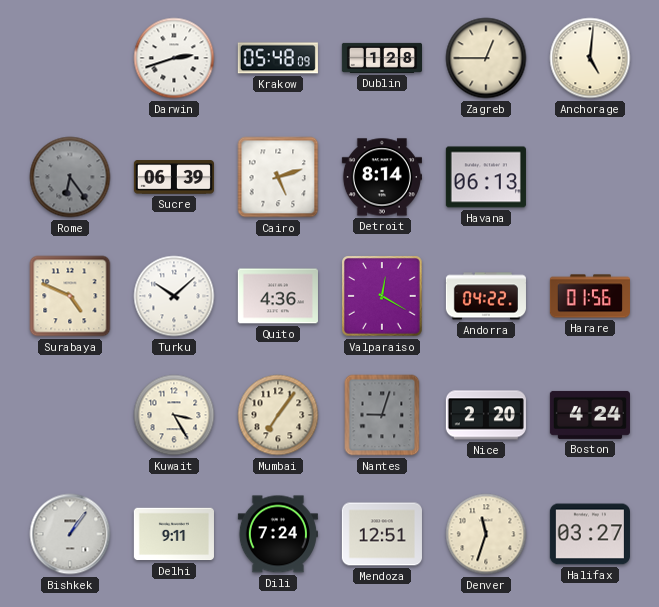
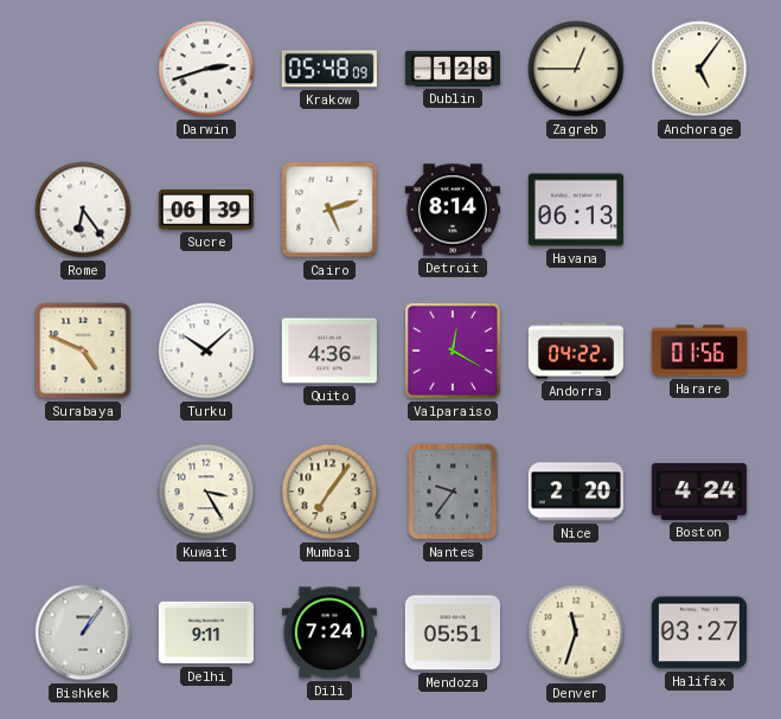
Anchorage: 5:01 -> 5:06 (699, 69)
Rome dial: grey -> white (83, 210)
Nantes: 9:03 -> 9:36 (453, 492)
Mendoza: 12:51 -> 05:51 (453, 633)
